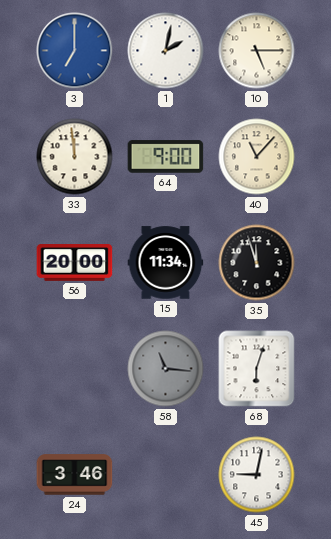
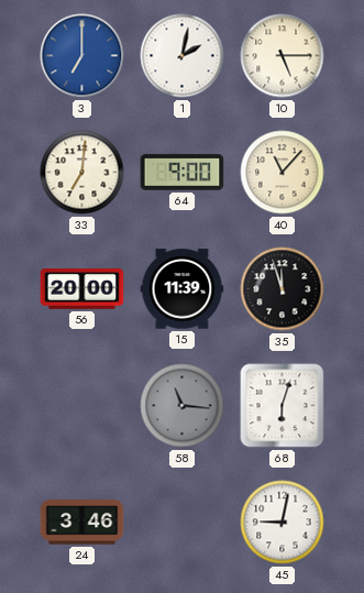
33: 11:59 -> 7:01 (82, 173)
15: 11:34 -> 11:39 (183, 289)
